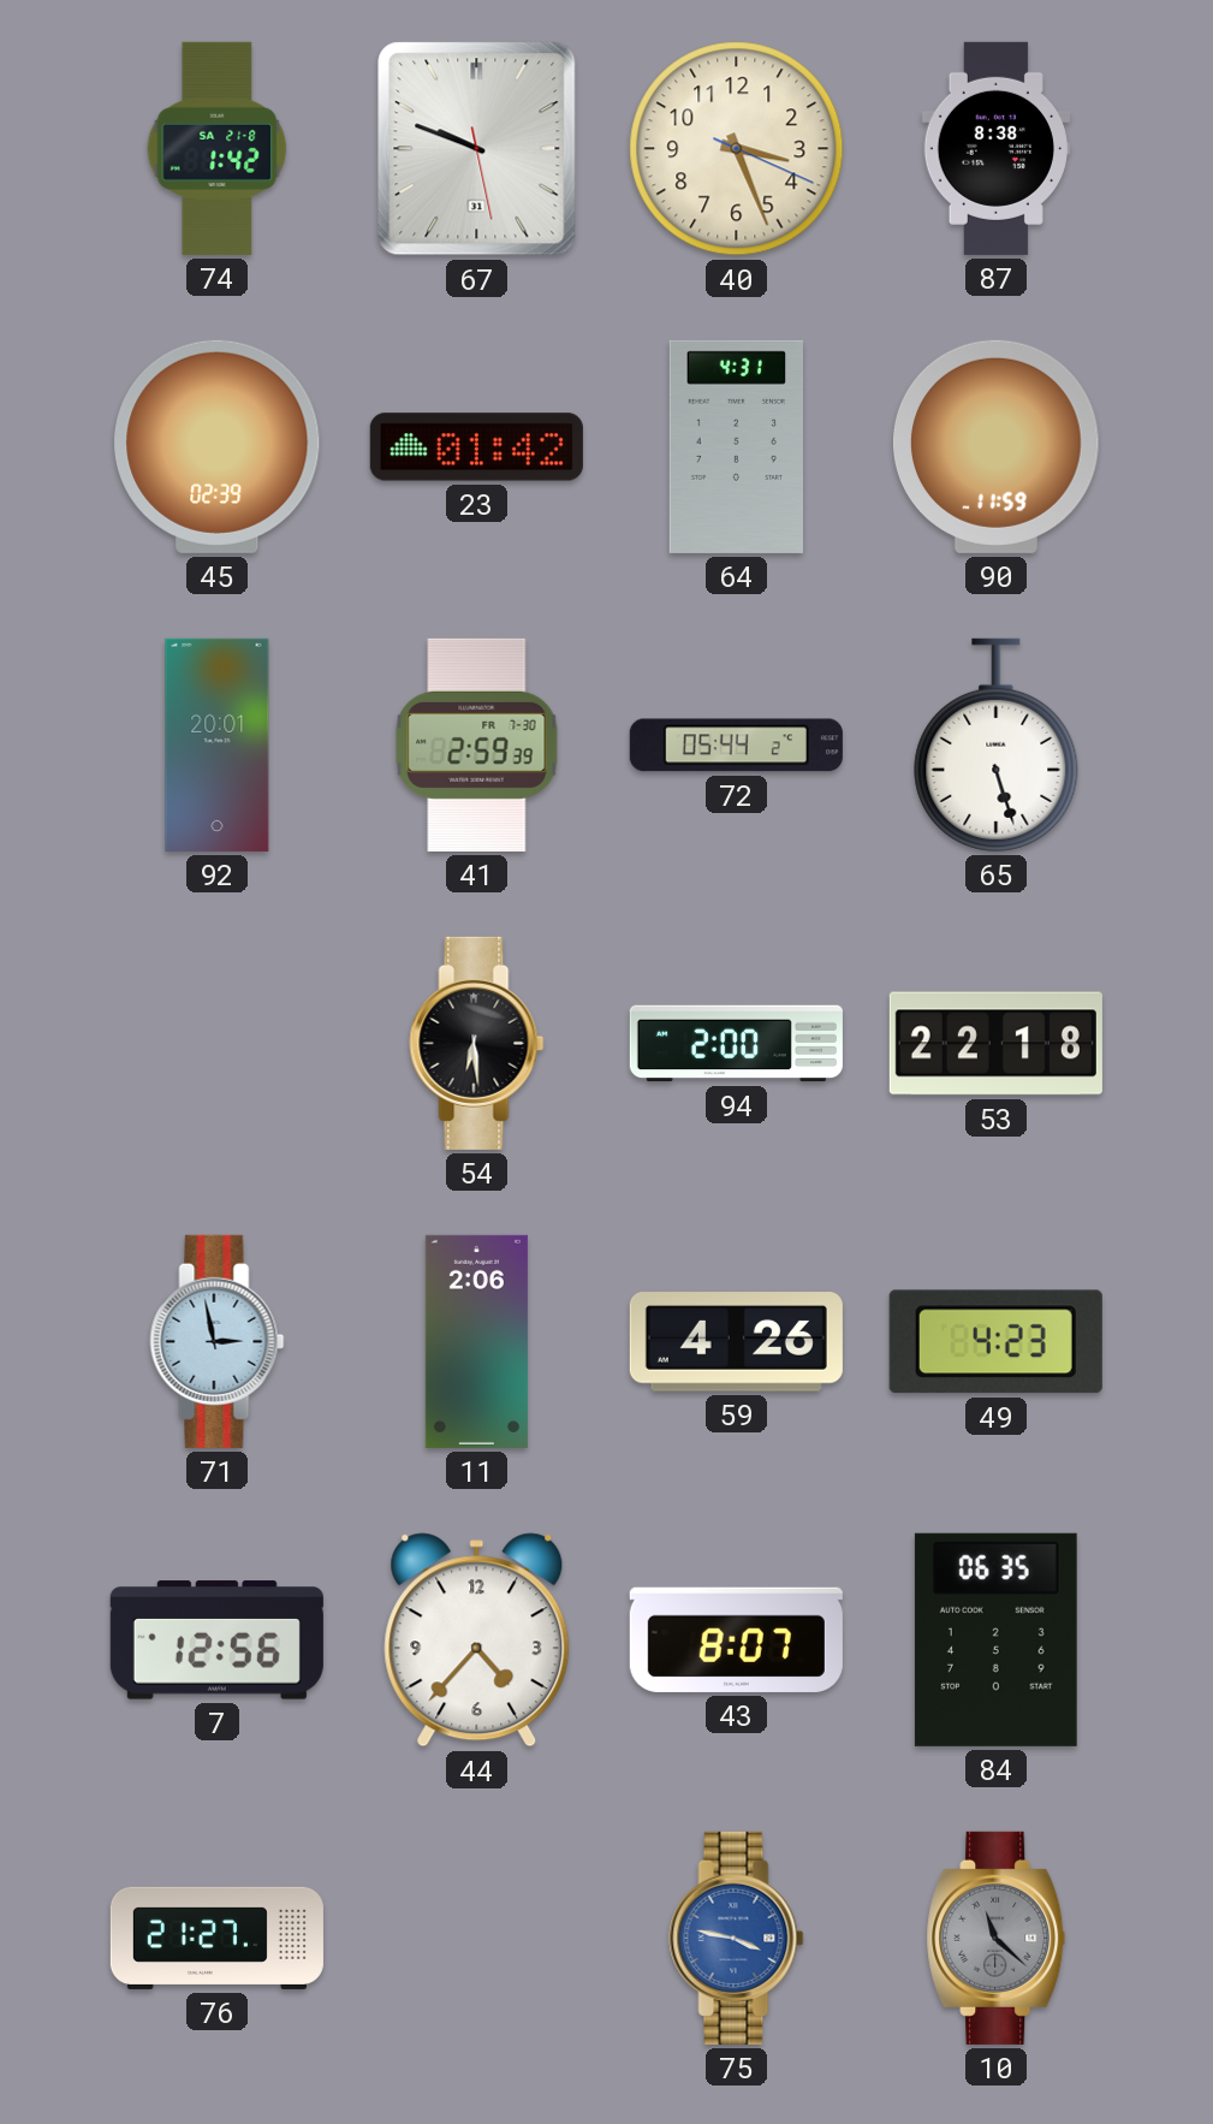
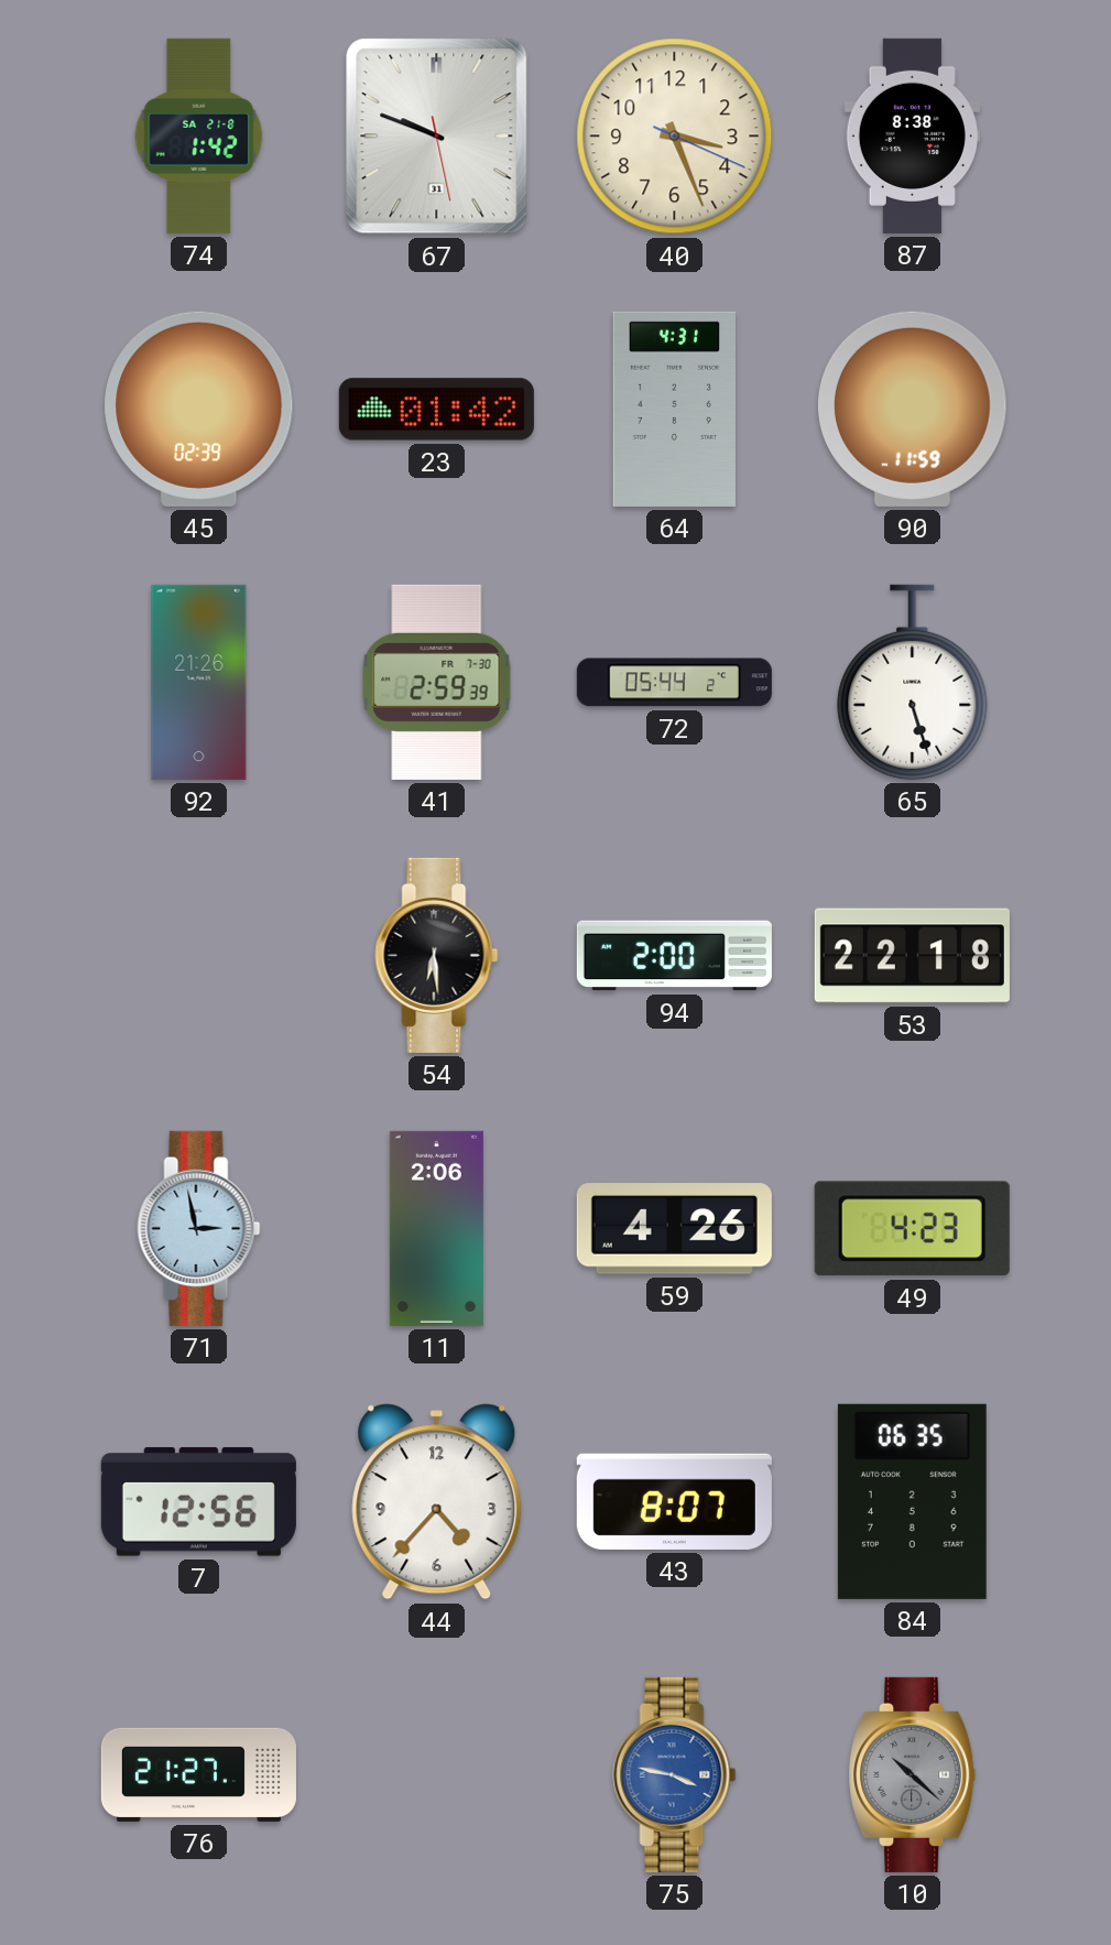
92: 20:01 -> 21:26 (199, 682)
10: 11:22 -> 10:22 (913, 1774)
